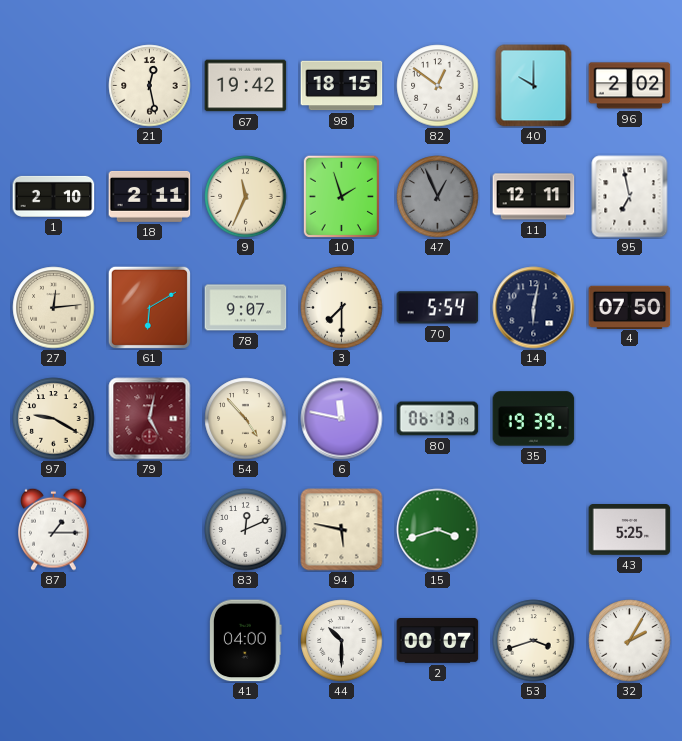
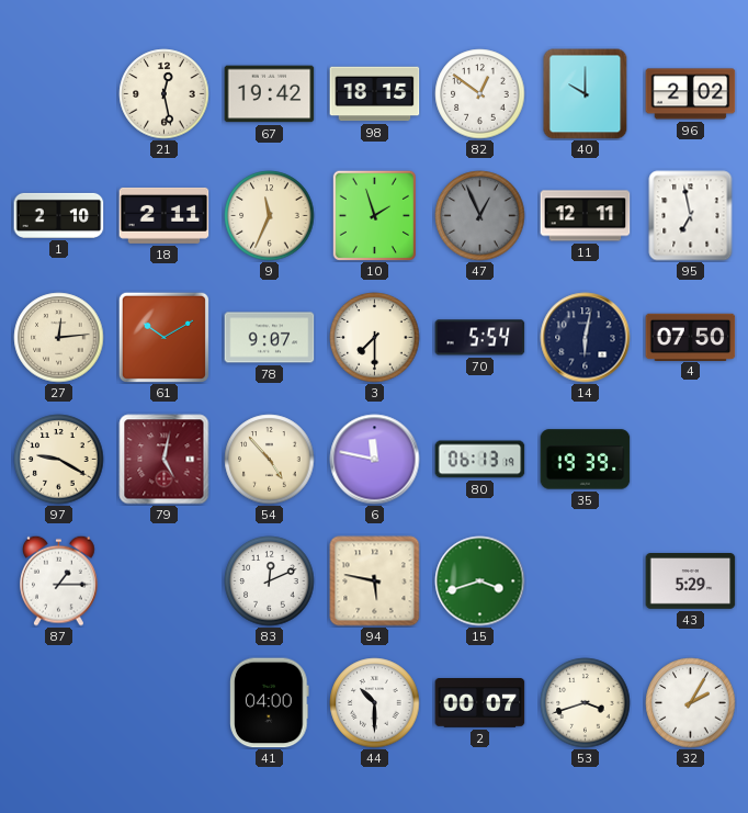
61: 6:10 -> 10:10 (163, 337)
43: 5:25 -> 5:29 (691, 581)
